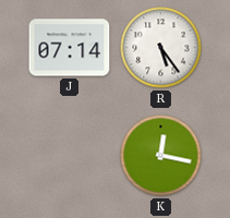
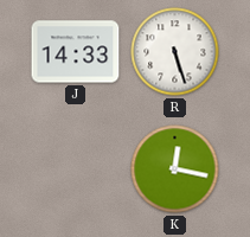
J: 07:14 -> 14:33 (76, 52)
R: 5:24 -> 5:27 (175, 52)
